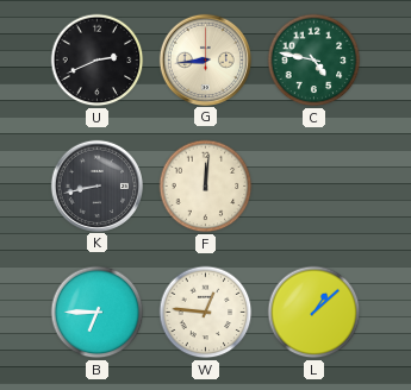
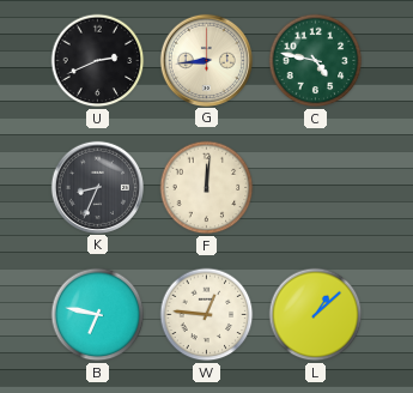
K: 8:43 -> 8:34 (97, 187)
B: 6:45 -> 6:47 (98, 315)
